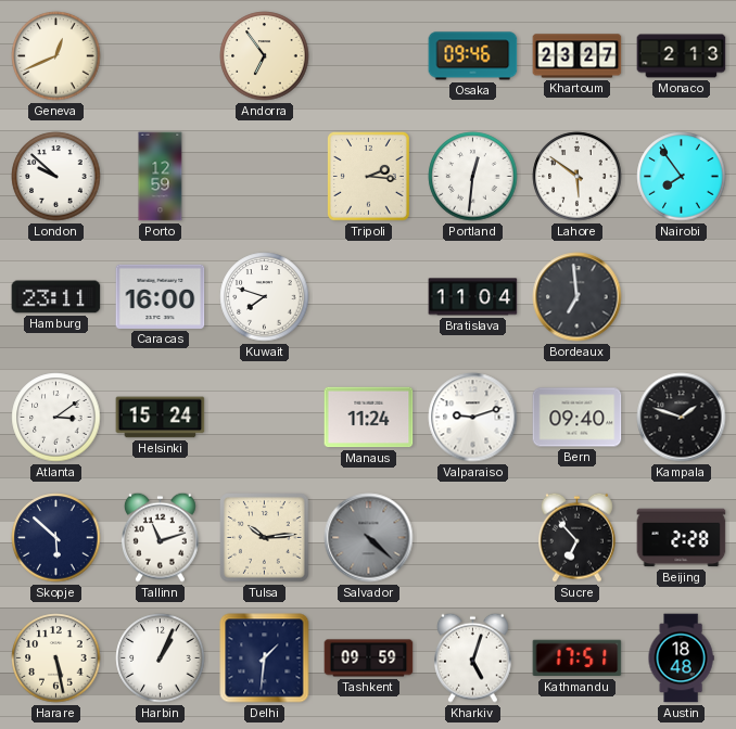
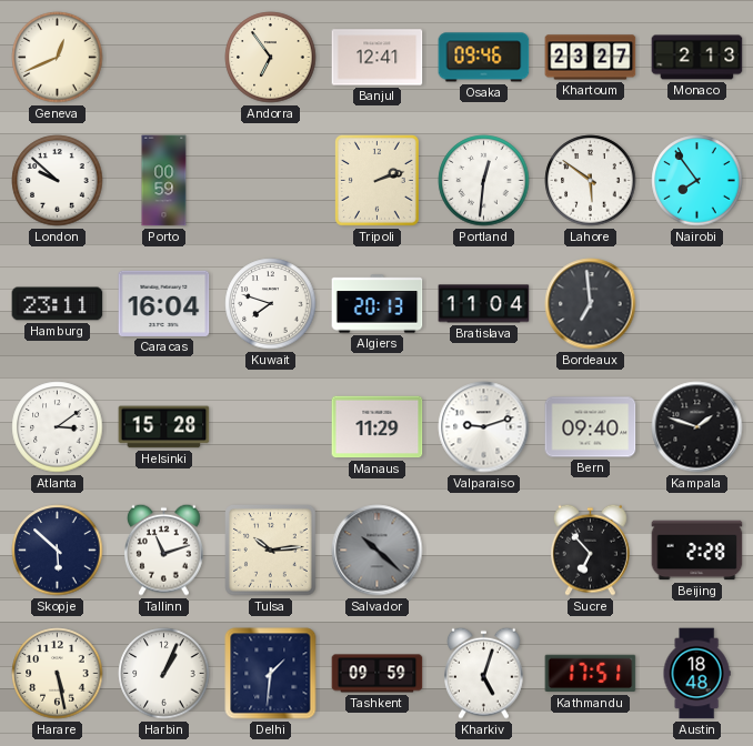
Banjul: none -> 12:41 (378, 58)
Porto: 12:59 -> 00:59 (164, 181)
Tripoli: 2:16 -> 2:12 (376, 181)
Caracas: 16:00 -> 16:04 (164, 303)
Algiers: none -> 20:13 (378, 304)
Helsinki: 15:24 -> 15:28 (164, 427)
Manaus: 11:24 -> 11:29 (378, 427)
Salvador: 4:22 -> 10:22 (378, 551)
